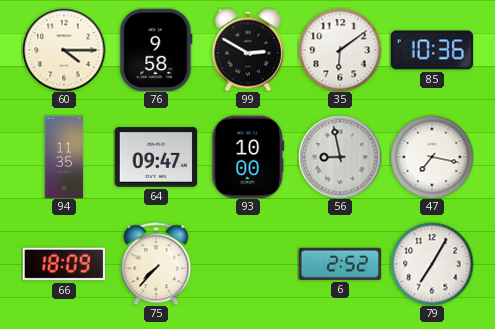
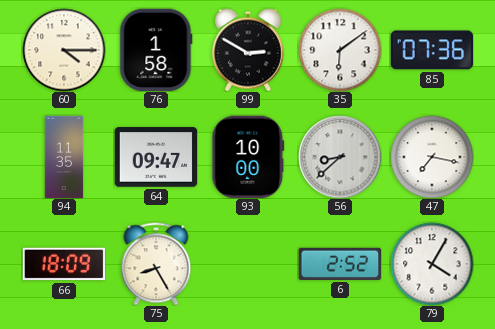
76: 9:58 -> 1:58 (156, 50)
85: 10:36 -> 07:36 (432, 50)
56: 8:58 -> 8:38 (340, 157)
75: 7:37 -> 8:25 (156, 264)
79: 7:05 -> 4:05 (432, 264)
